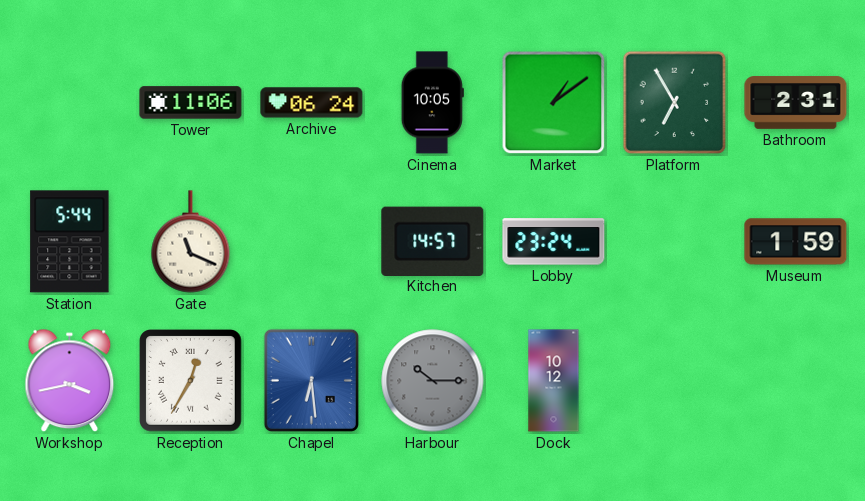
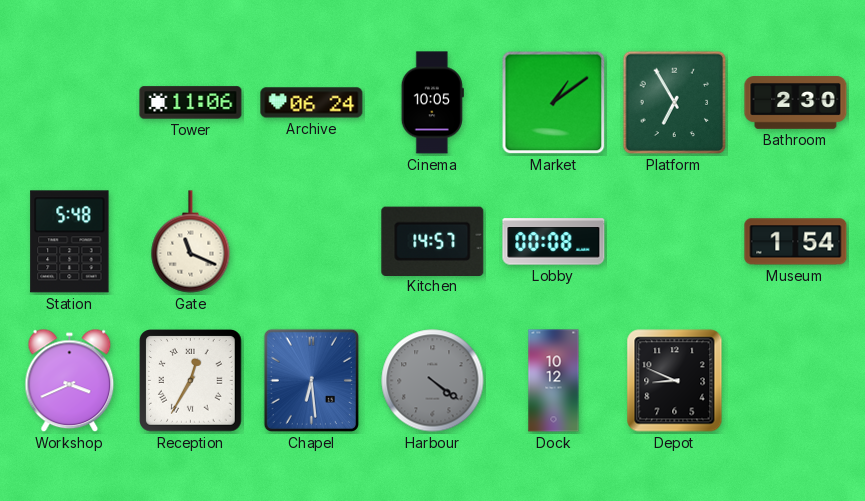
Bathroom: 2:31 -> 2:30 (796, 103)
Station: 5:44 -> 5:48 (70, 242)
Lobby: 23:24 -> 00:08 (554, 242)
Museum: 1:59 -> 1:54 (796, 242)
Workshop: 3:43 -> 3:41 (70, 381)
Harbour: 10:15 -> 4:21 (433, 381)
Depot: none -> 8:49 (675, 381)
